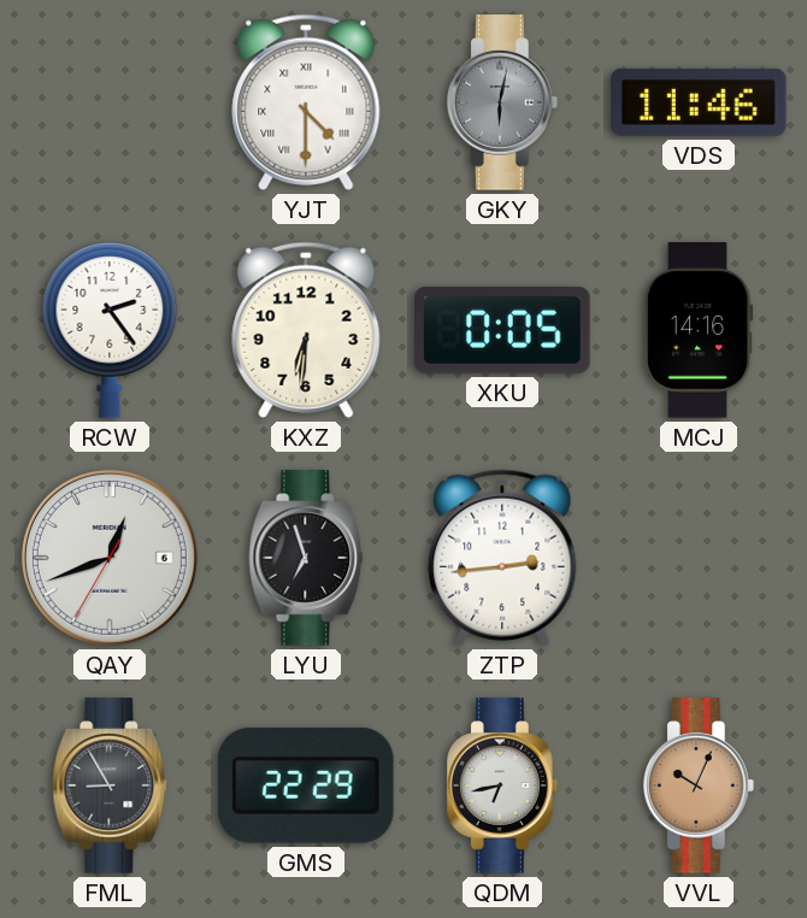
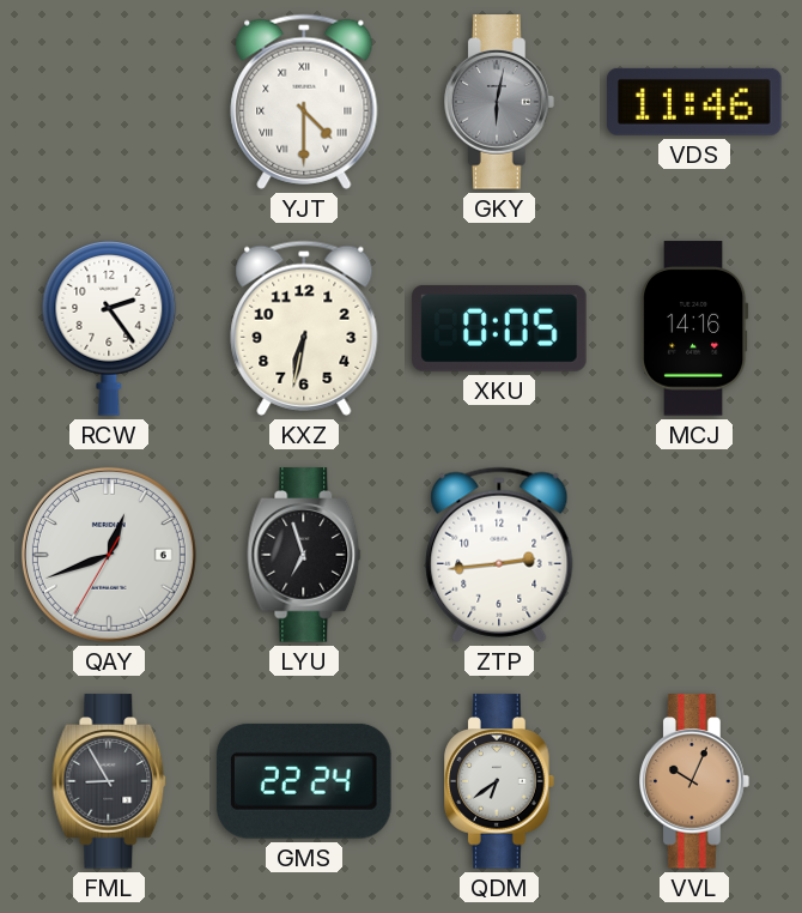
KXZ: 6:31 -> 6:32 (304, 328)
GMS: 22:29 -> 22:24 (304, 781)
QDM: 6:43 -> 6:39 (500, 781)
